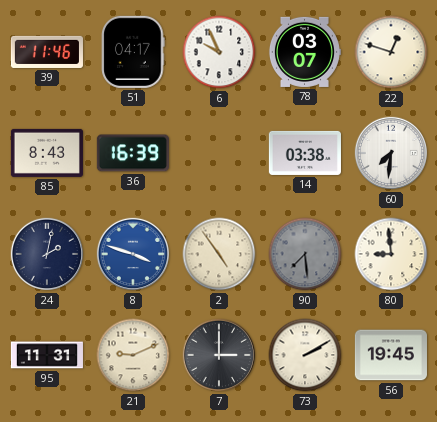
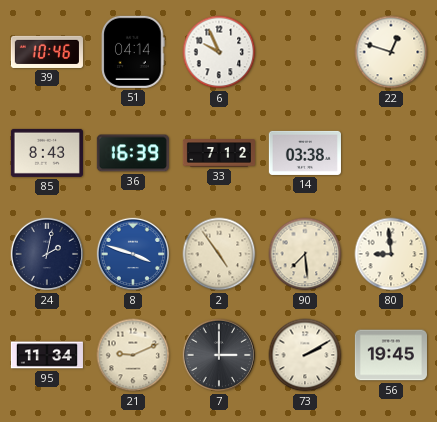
39: 11:46 -> 10:46 (47, 52)
51: 04:17 -> 04:14 (133, 52)
78: 03:07 -> none (304, 52)
33: none -> 7:12 (218, 153)
60: 7:31 -> none (391, 153)
90 dial: grey -> cream (305, 254)
95: 11:31 -> 11:34 (47, 355)
